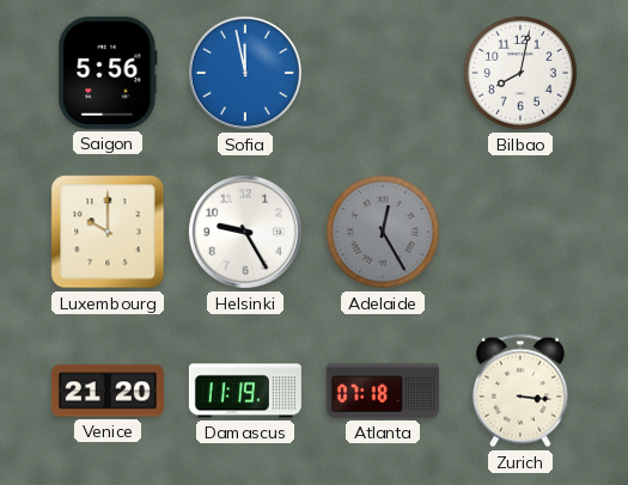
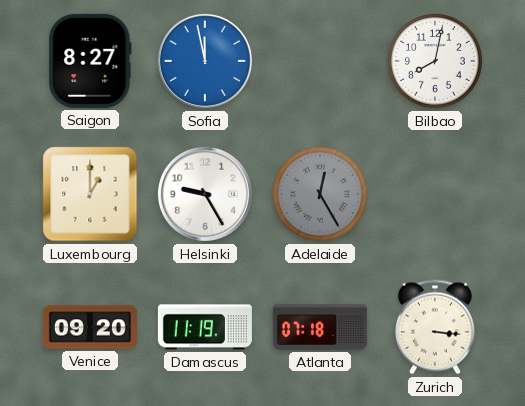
Saigon: 5:56 -> 8:27 (90, 61)
Luxembourg: 10:00 -> 1:00 (90, 194)
Venice: 21:20 -> 09:20 (90, 327)
